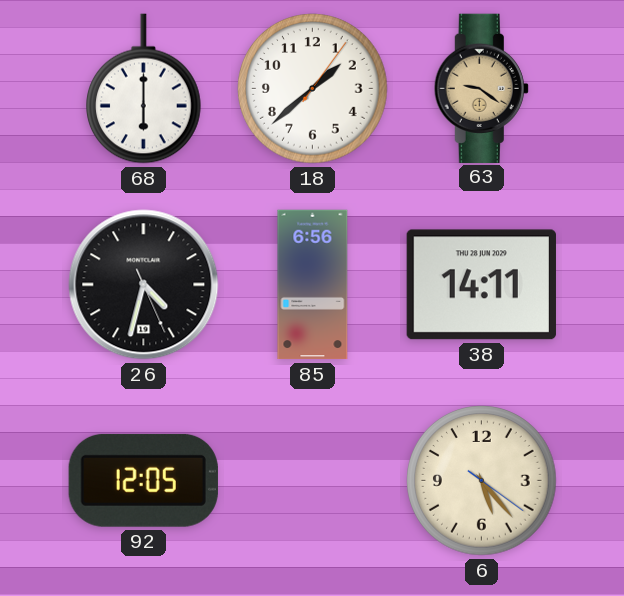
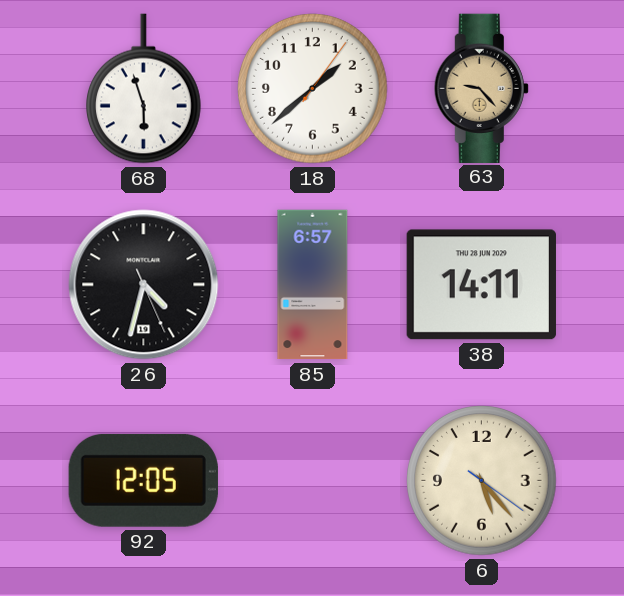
68: 6:00 -> 5:57 (144, 89)
63: 9:21 -> 9:23 (481, 88)
85: 6:56 -> 6:57 (313, 285)
